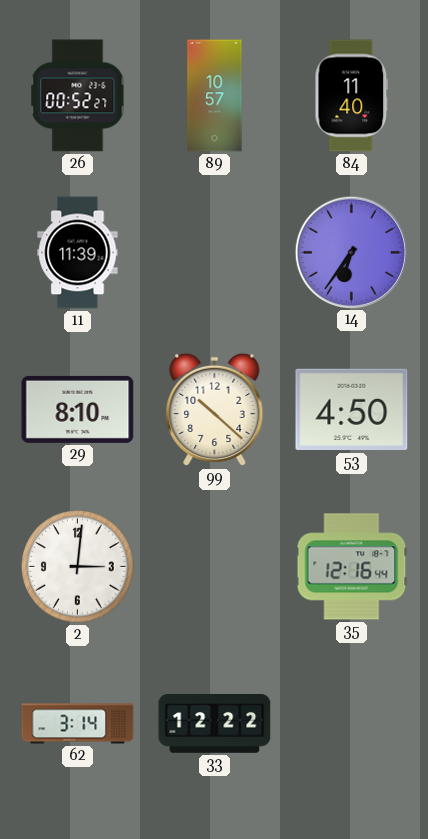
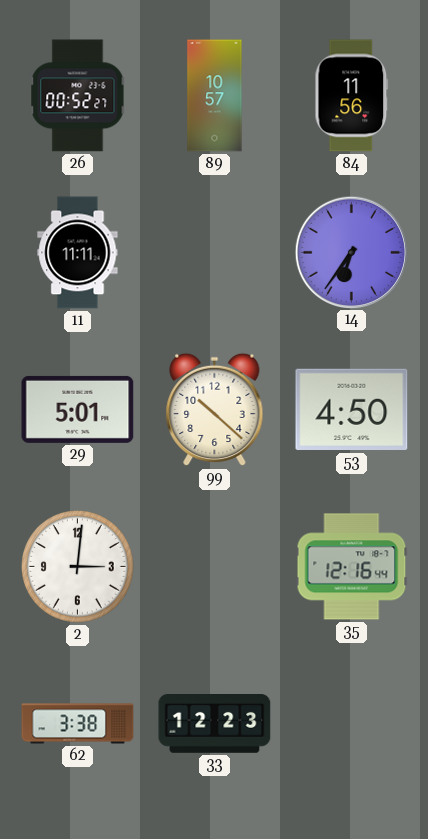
84: 11:40 -> 11:56 (352, 96)
11: 11:39 -> 11:11 (78, 253)
29: 8:10 -> 5:01 (78, 409)
62: 3:14 -> 3:38 (78, 724)
33: 12:22 -> 12:23 (215, 724)
